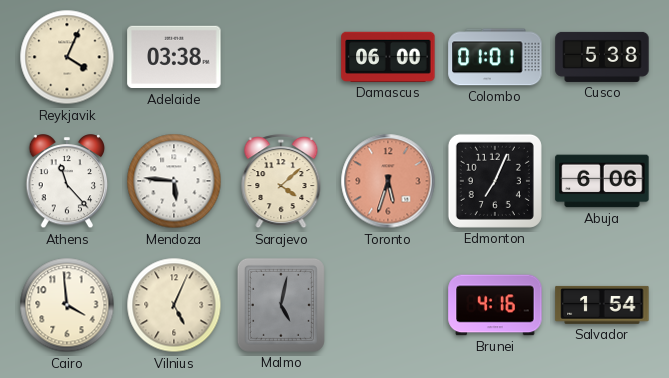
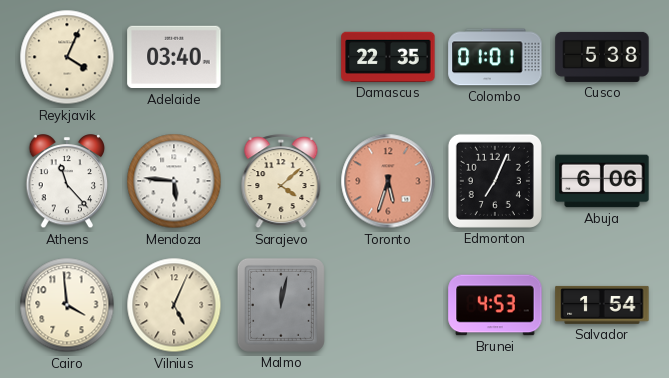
Adelaide: 03:38 -> 03:40 (174, 57)
Damascus: 06:00 -> 22:35 (388, 57)
Malmo: 5:02 -> 12:02 (281, 305)
Brunei: 4:16 -> 4:53 (495, 305)
